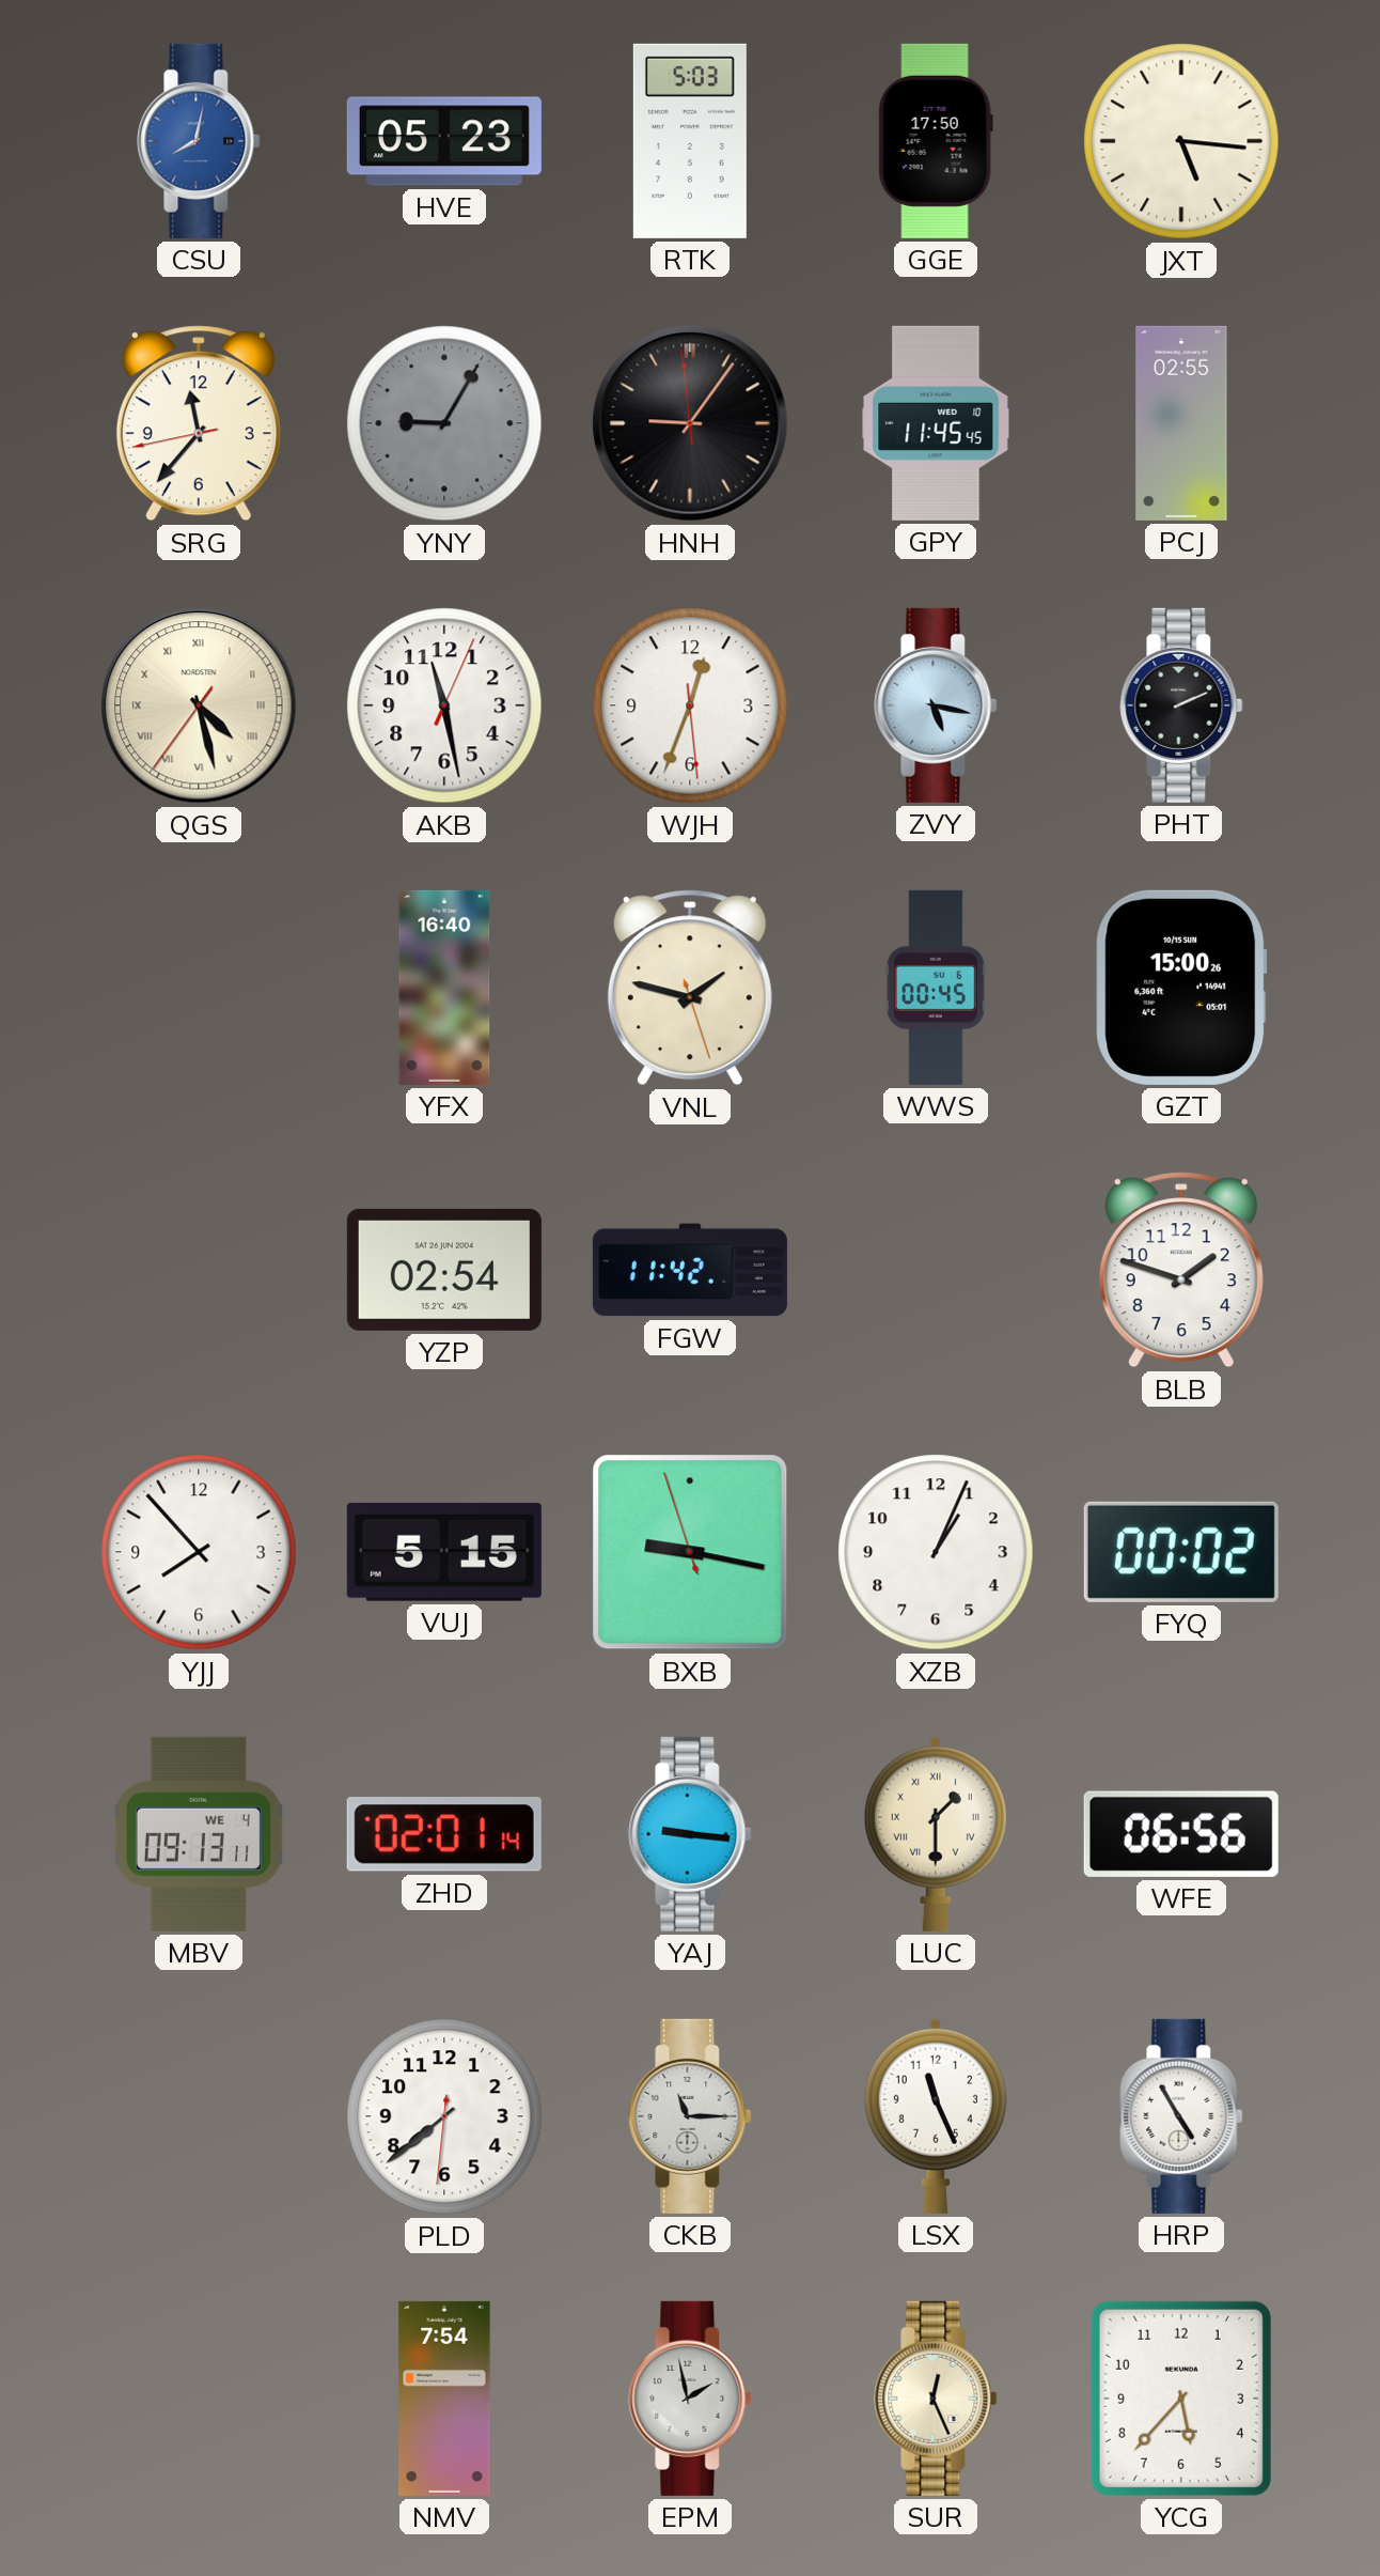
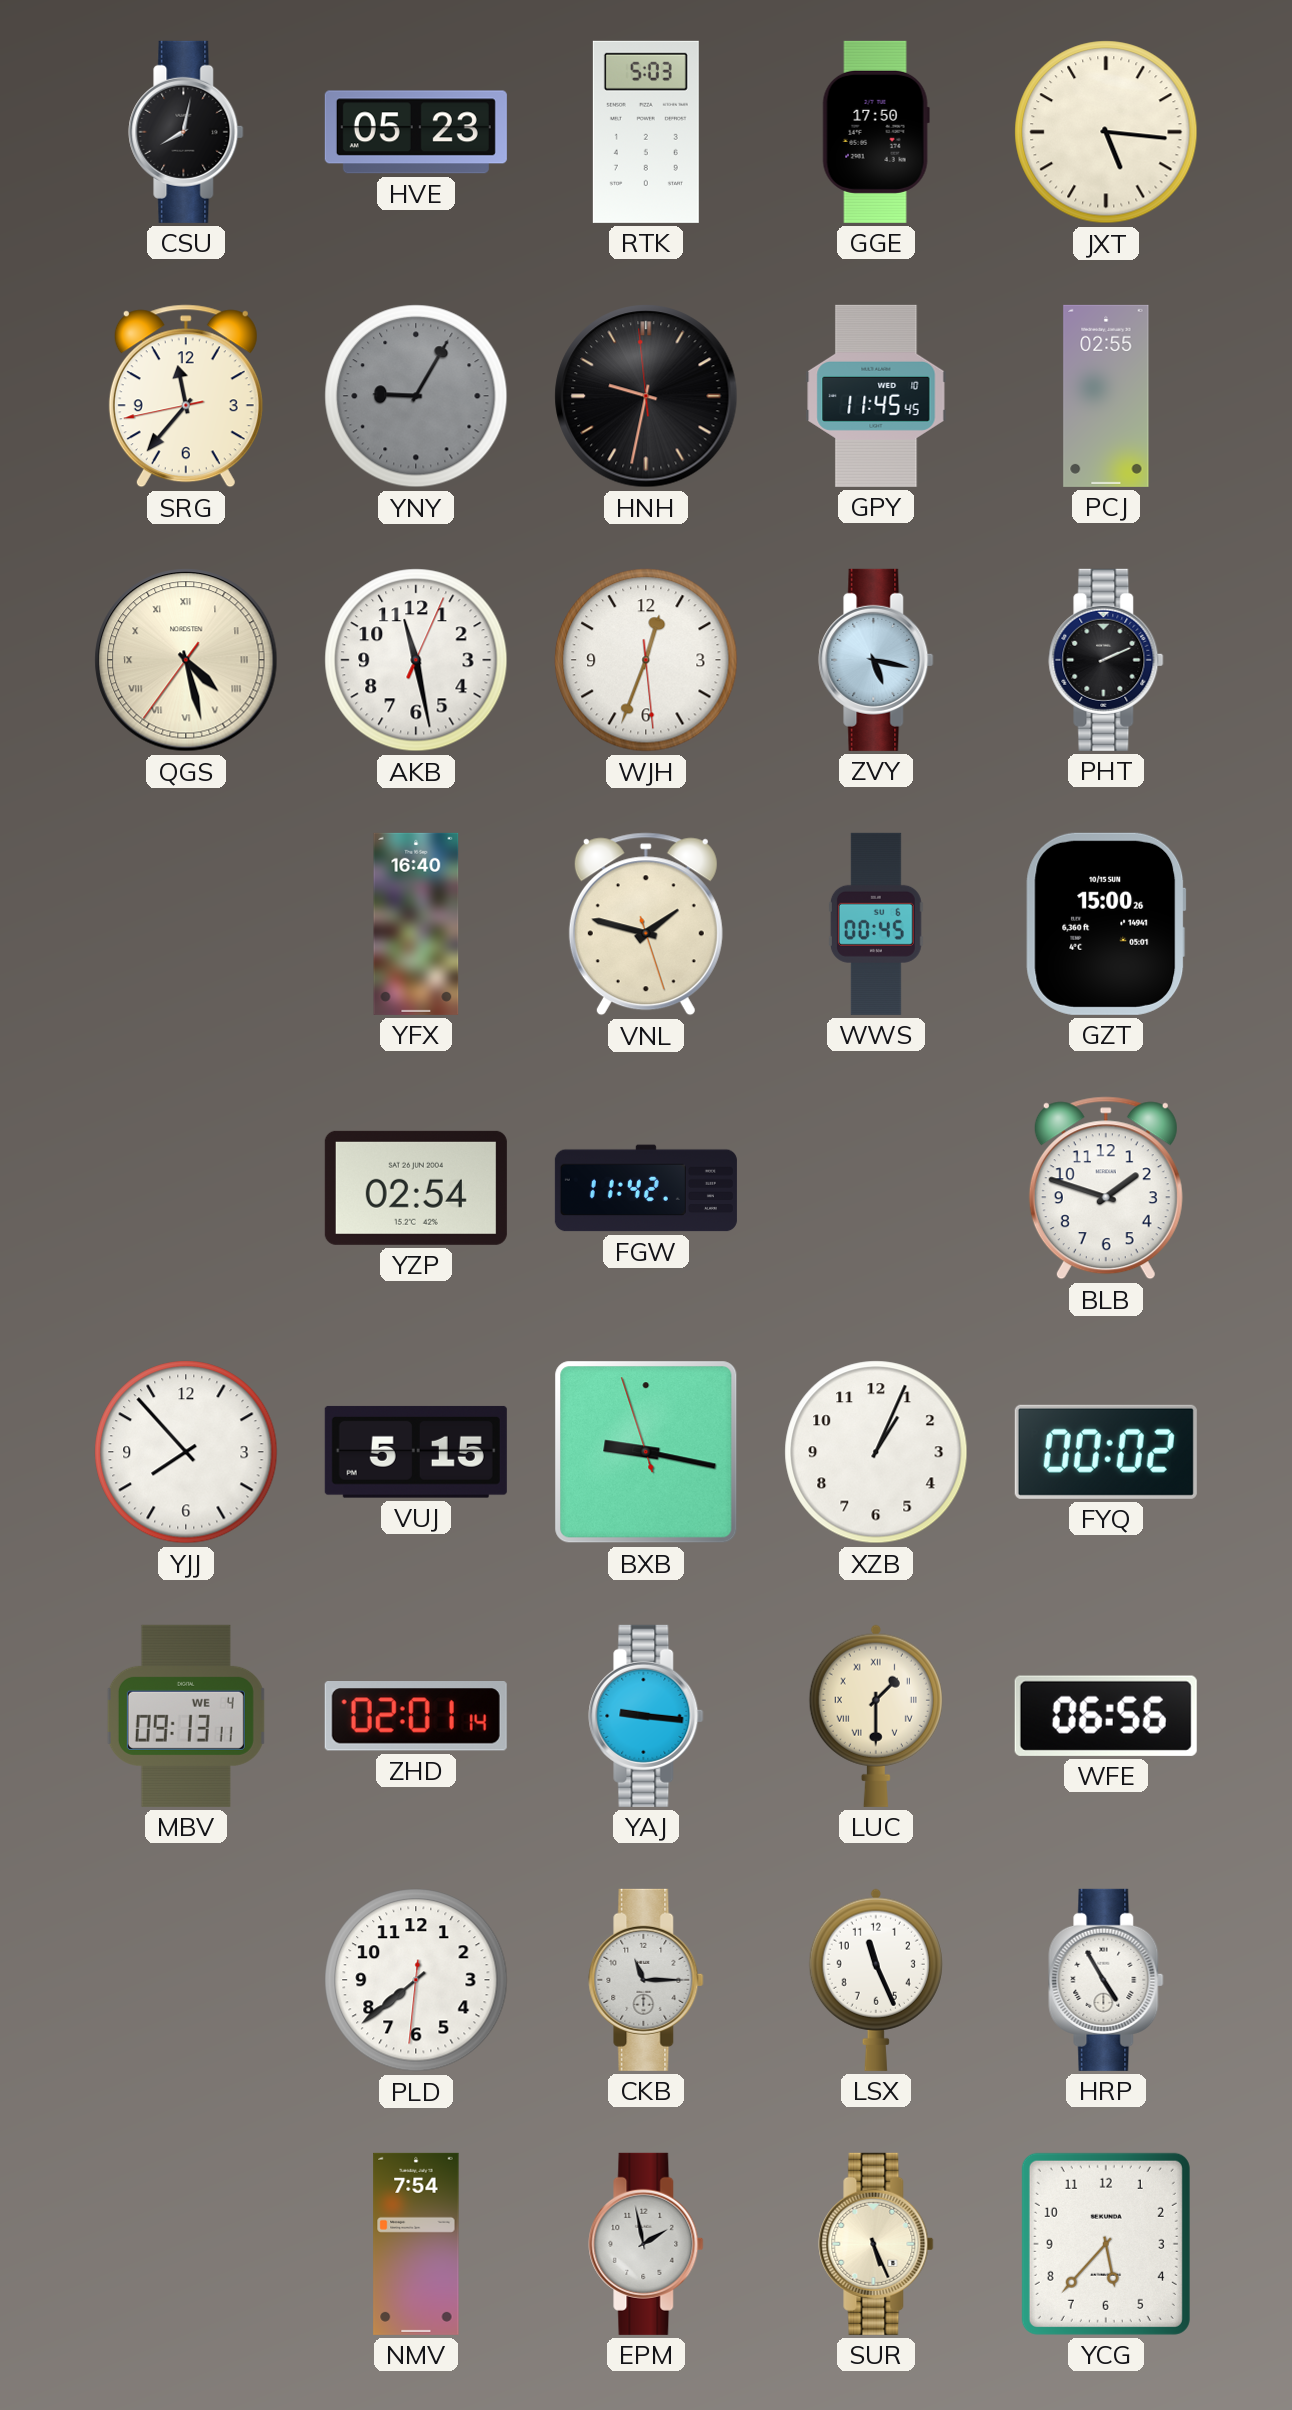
CSU dial: blue -> black (186, 132)
HNH: 9:05 -> 9:31 (646, 396)
SUR: 12:26 -> 5:26 (876, 2244)
